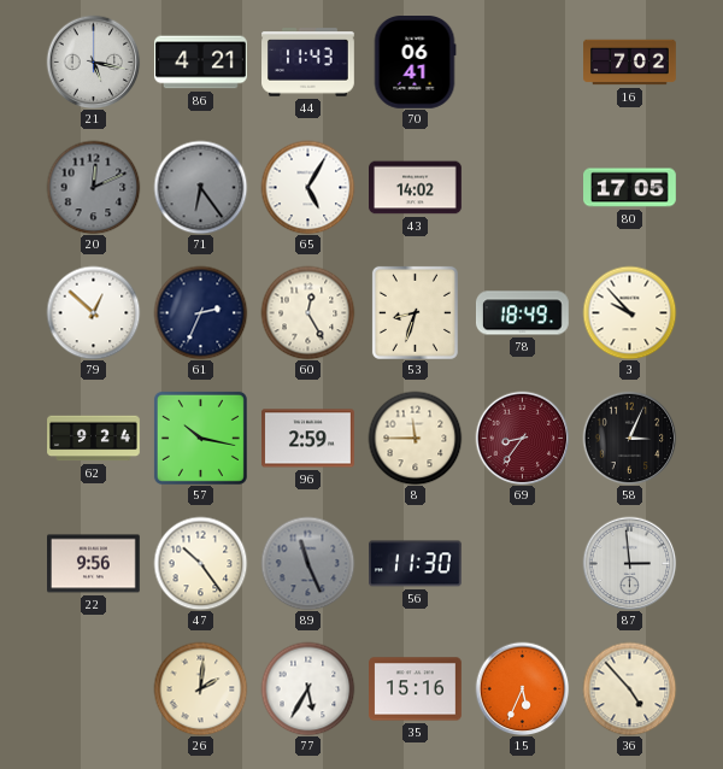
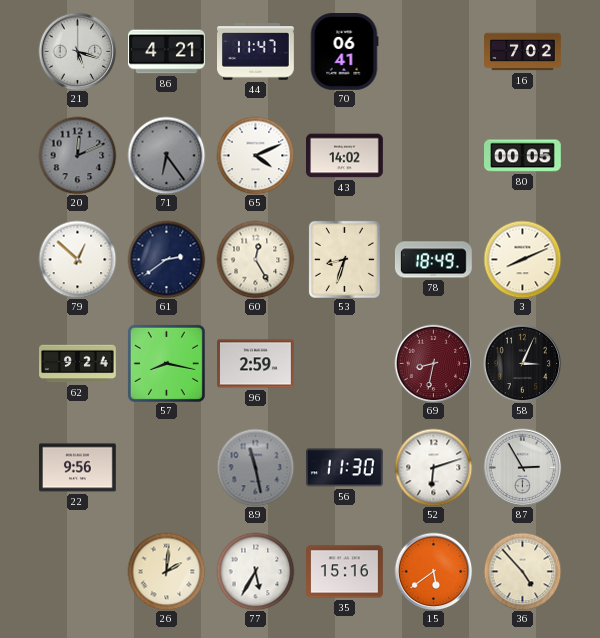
21: 5:17 -> 5:18 (77, 51)
44: 11:43 -> 11:47 (256, 52)
65: 5:05 -> 4:11 (255, 155)
80: 17:05 -> 00:05 (523, 156)
61: 2:34 -> 2:39 (166, 259)
3: 9:53 -> 8:11 (522, 259)
57: 10:17 -> 8:17 (166, 363)
8: 11:45 -> none (415, 438)
69: 8:36 -> 8:32 (433, 363)
47: 10:24 -> none (200, 563)
89: 11:26 -> 11:28 (255, 467)
52: none -> 6:12 (433, 467)
87: 2:59 -> 2:55 (522, 467)
15: 5:34 -> 5:39 (433, 571)
